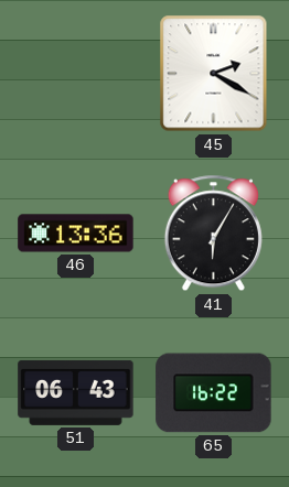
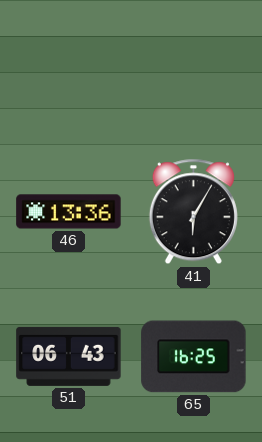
45: 2:20 -> none (214, 74)
65: 16:22 -> 16:25 (194, 357)
